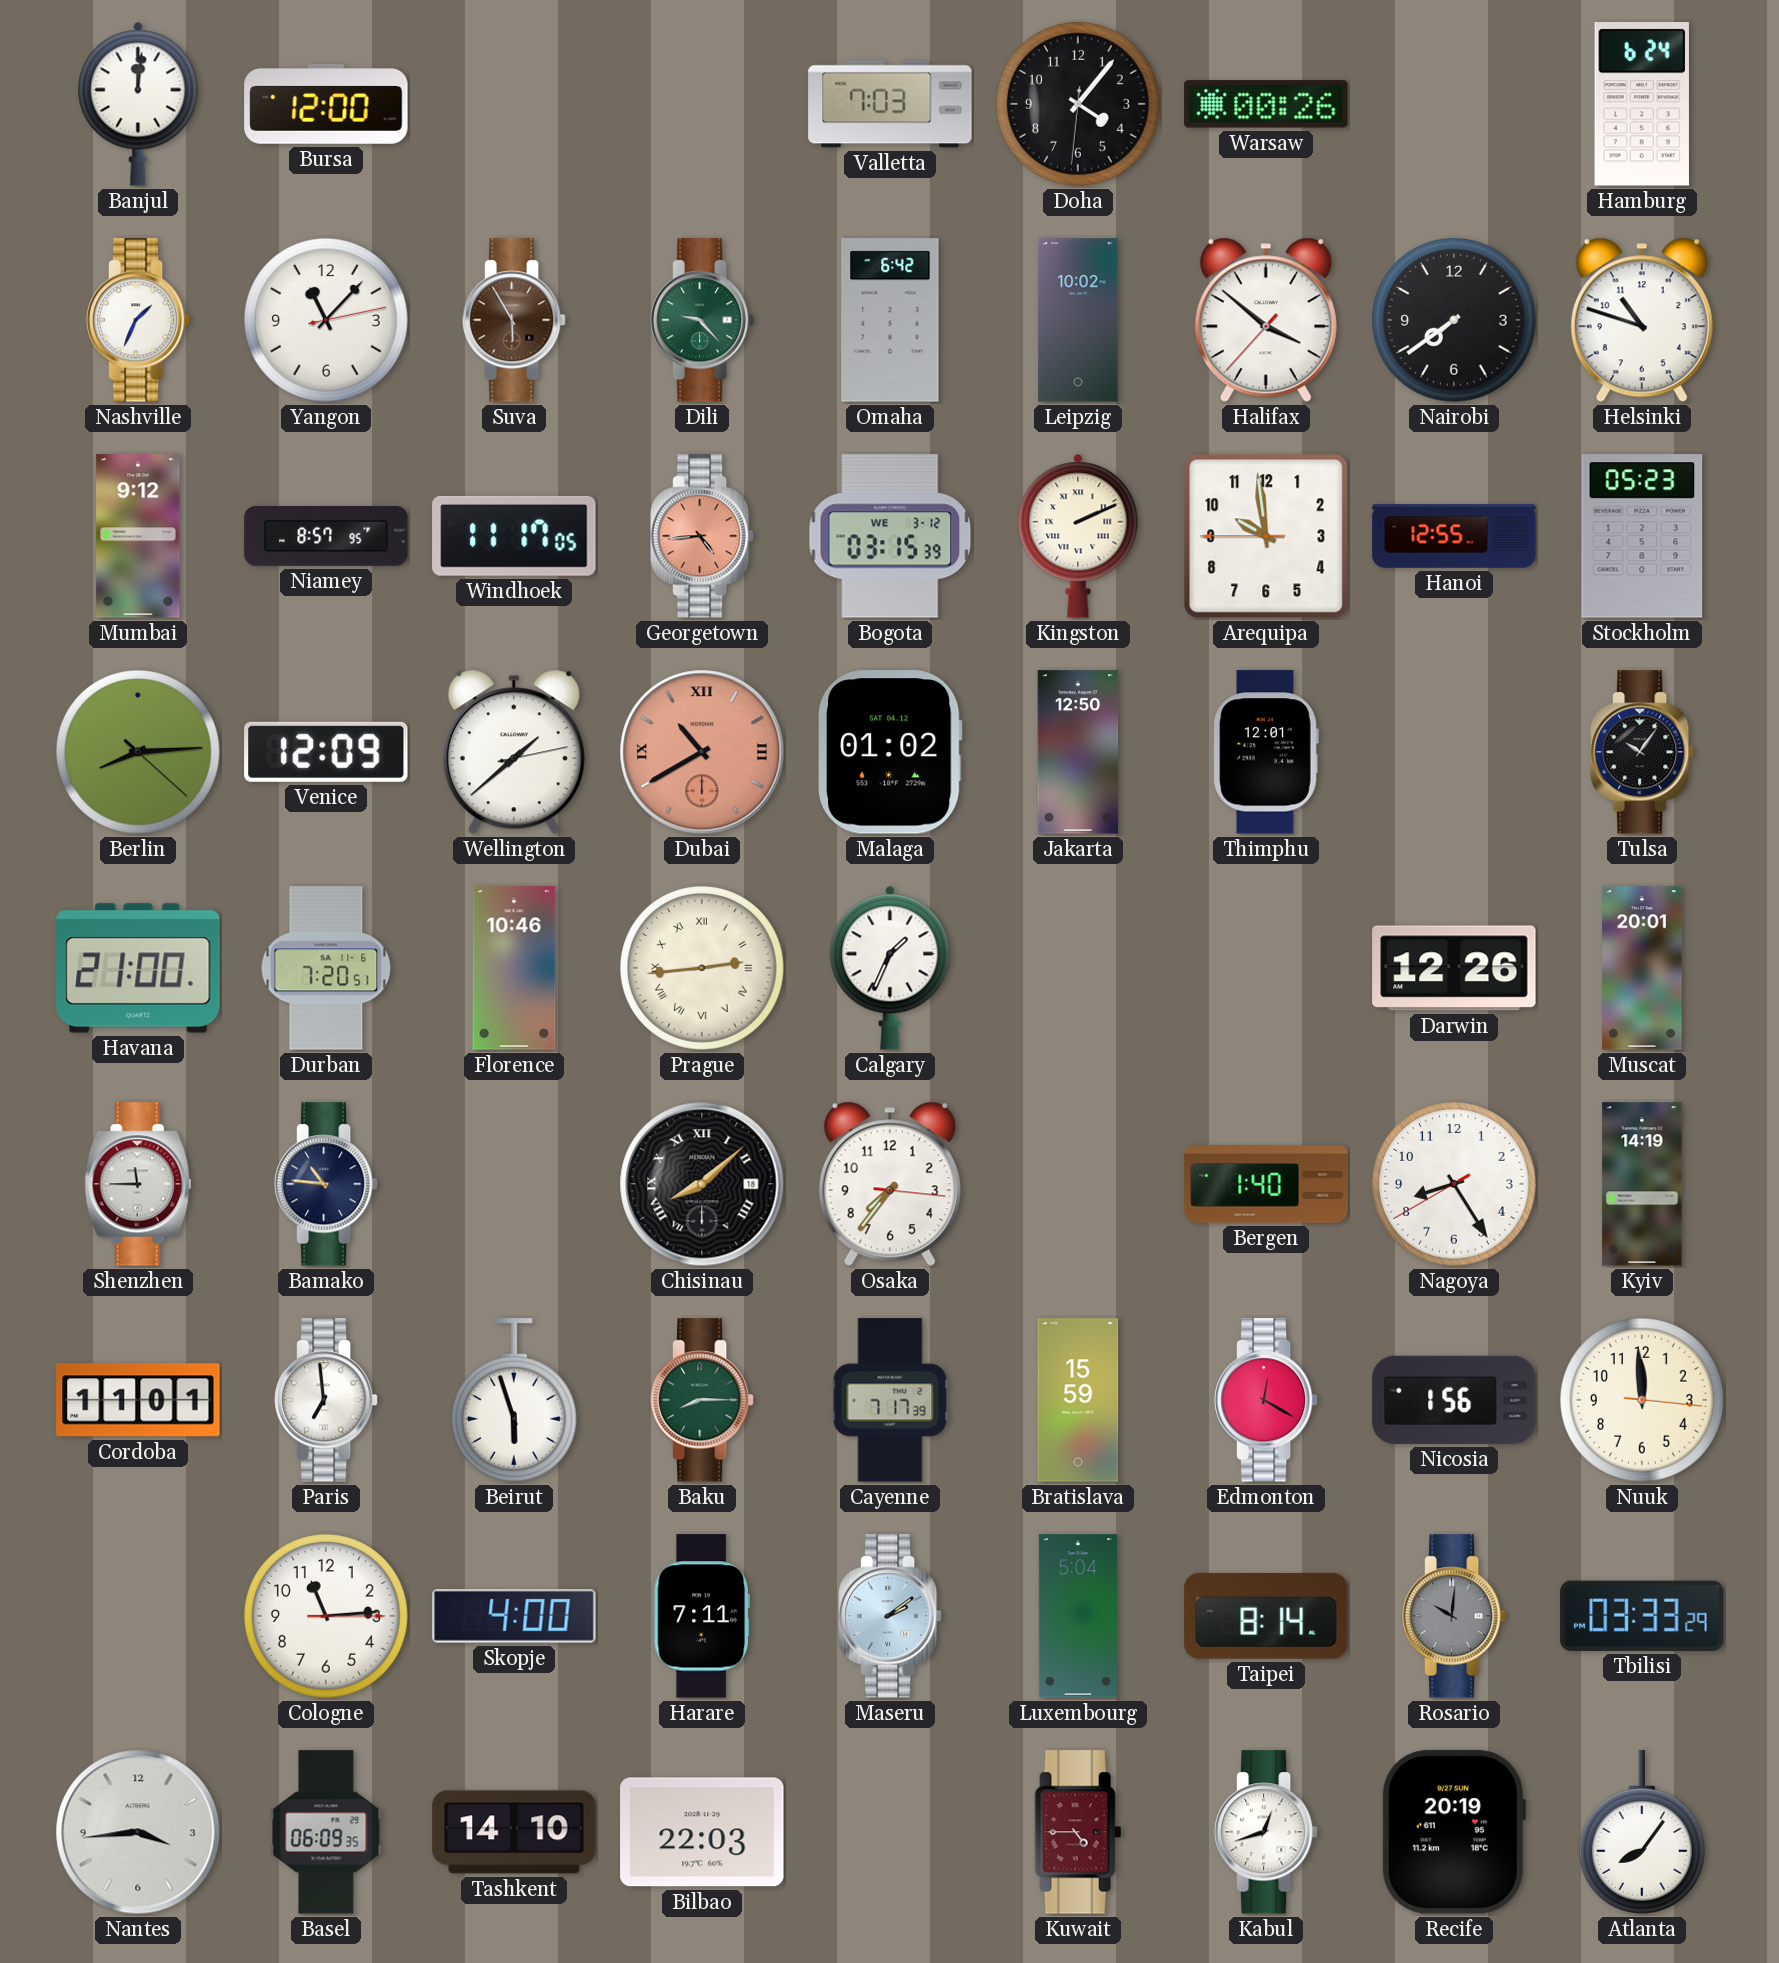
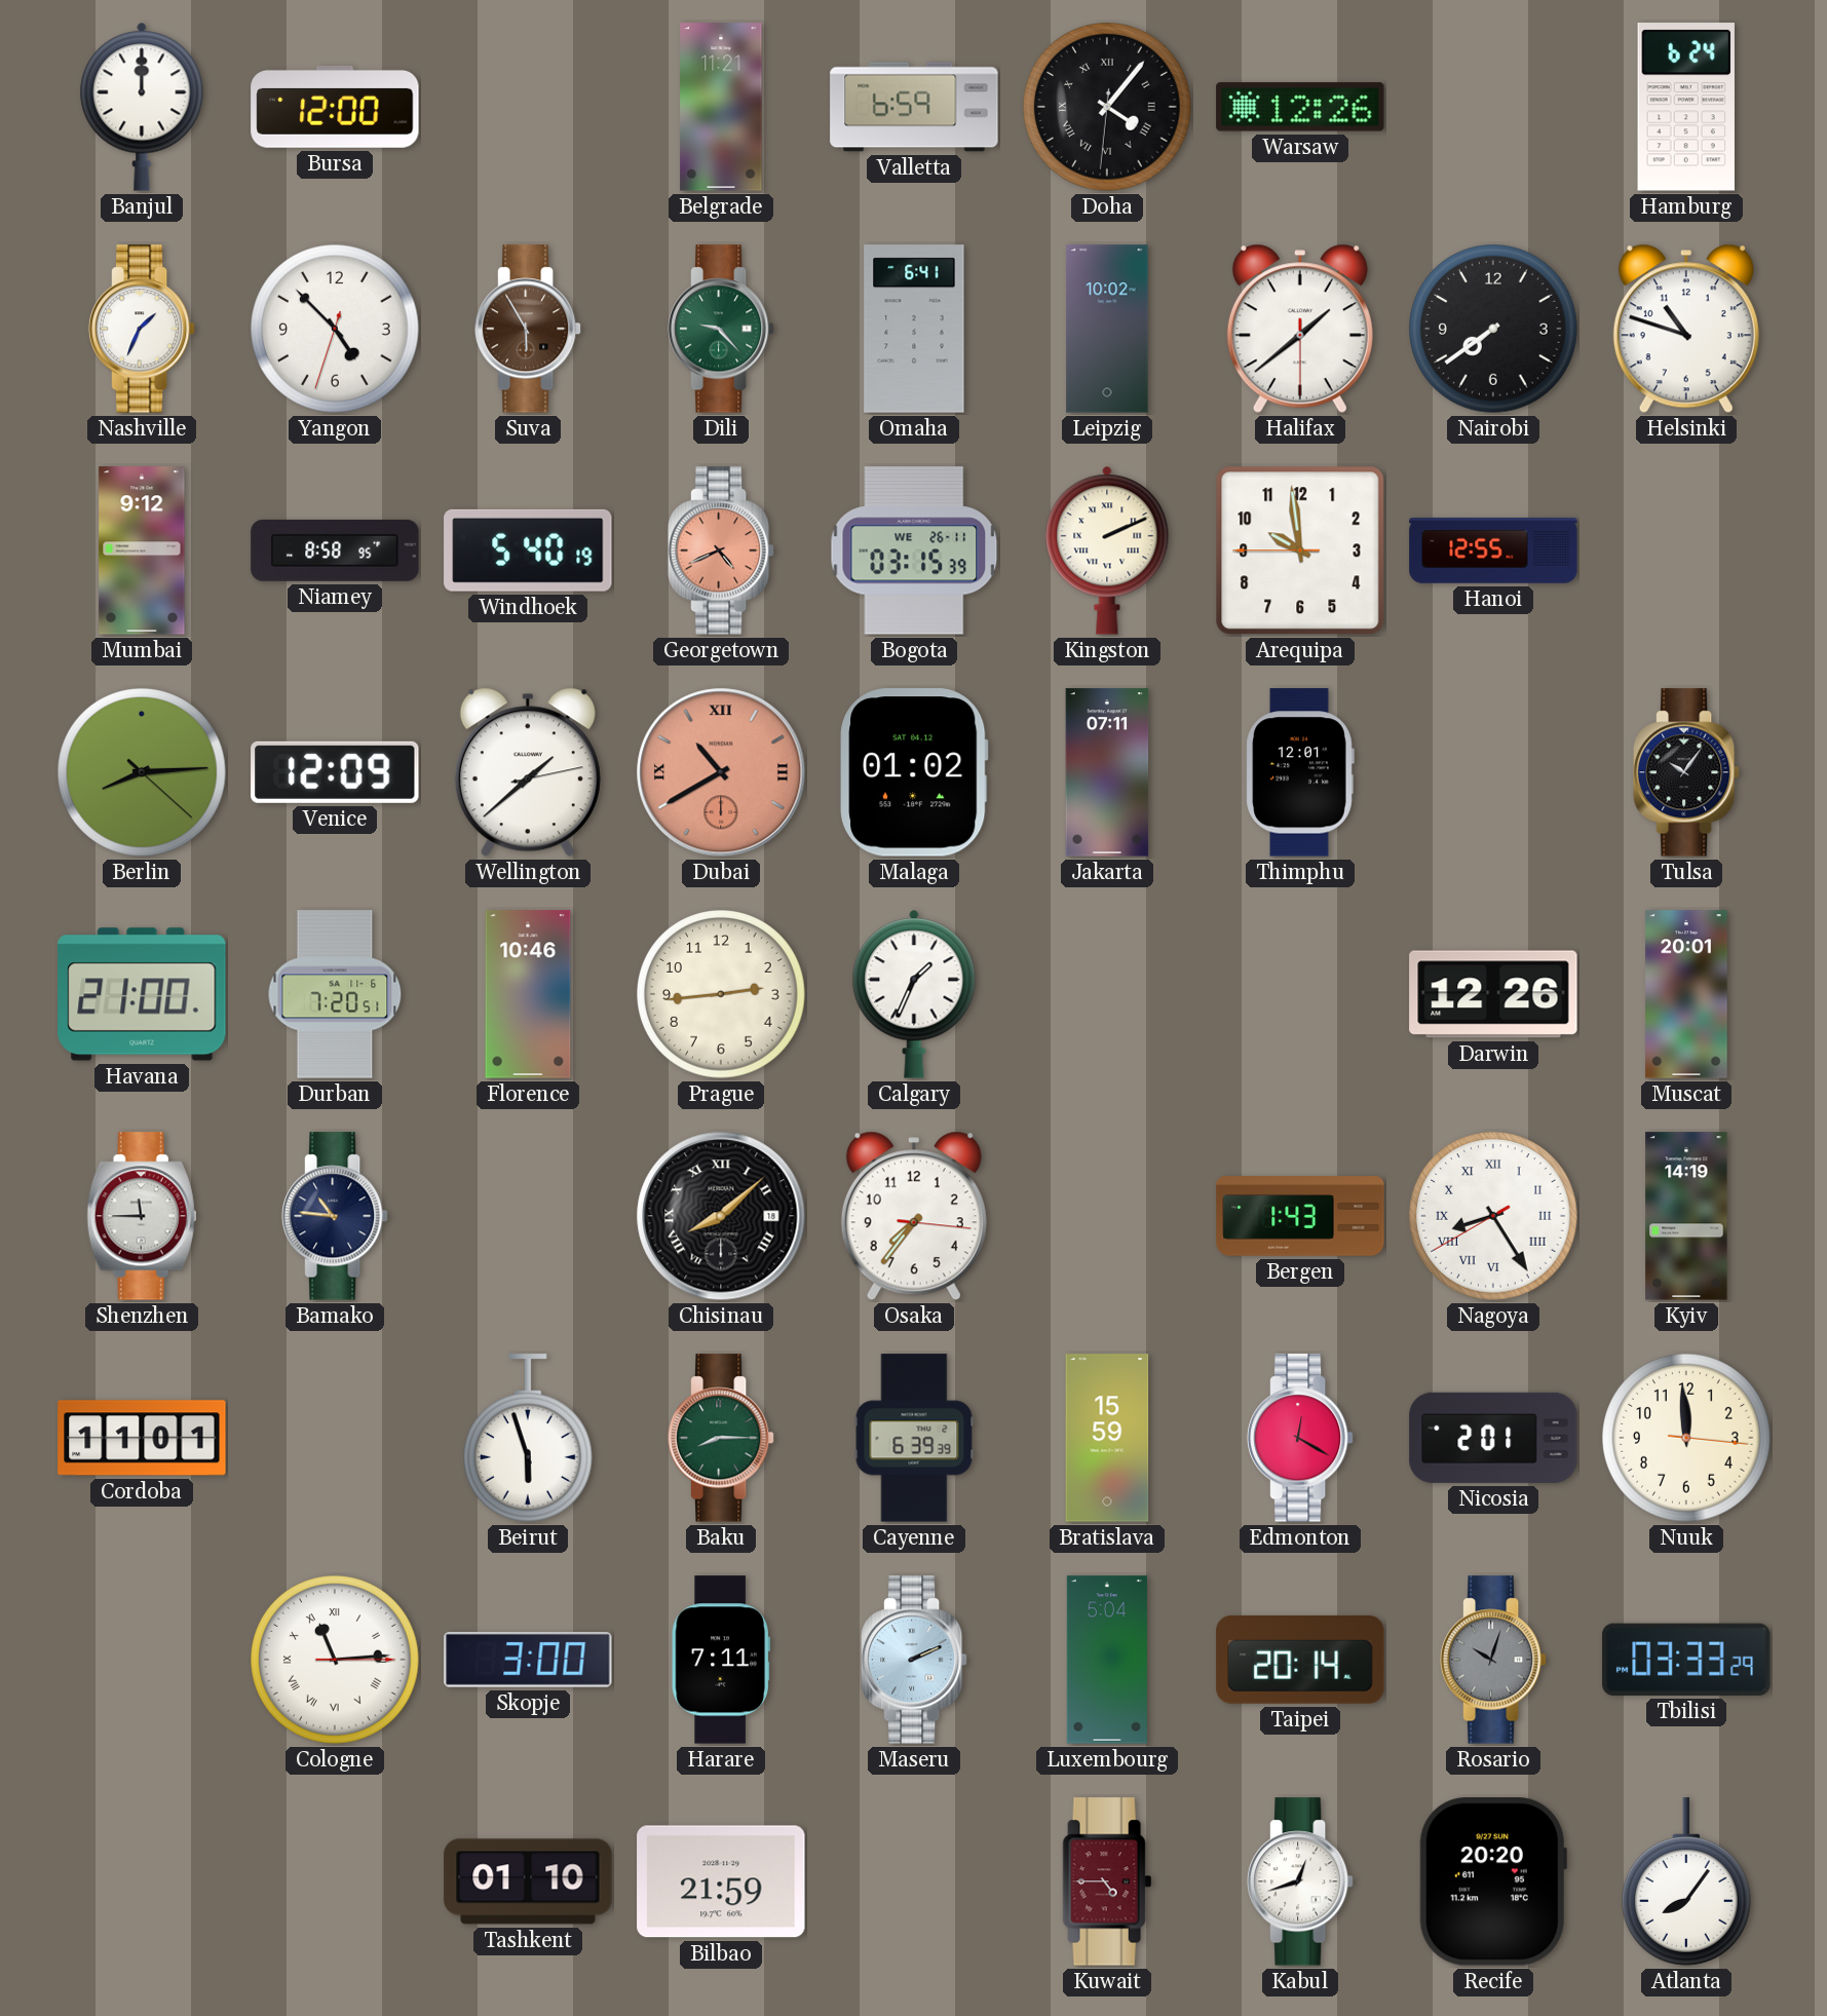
Banjul: 12:01 -> 12:00 (142, 107)
Belgrade: none -> 11:21 (721, 107)
Valletta: 7:03 -> 6:59 (914, 107)
Doha numerals: Arabic -> Roman (1108, 108)
Warsaw: 00:26 -> 12:26 (1300, 107)
Yangon: 11:07 -> 4:52 (336, 330)
Omaha: 6:42 -> 6:41 (914, 329)
Halifax: 3:51 -> 1:38 (1300, 329)
Niamey: 8:57 -> 8:58 (335, 550)
Windhoek: 11:17 -> 5:40 (528, 550)
Georgetown: 4:44 -> 4:41 (721, 550)
Bogota date: WE 3-12 -> WE 26-11 (914, 550)
Stockholm: 05:23 -> none (1642, 536)
Jakarta: 12:50 -> 07:11 (1107, 772)
Prague numerals: Roman -> Arabic (722, 995)
Bergen: 1:40 -> 1:43 (1300, 1216)
Nagoya numerals: Arabic -> Roman (1494, 1217)
Paris: 6:59 -> none (326, 1400)
Cayenne: 7:17 -> 6:39 (914, 1438)
Nicosia: 1:56 -> 2:01 (1493, 1438)
Cologne numerals: Arabic -> Roman (336, 1661)
Skopje: 4:00 -> 3:00 (528, 1661)
Maseru: 2:09 -> 2:11 (914, 1660)
Taipei: 8:14 -> 20:14 (1300, 1660)
Rosario: 10:01 -> 10:03 (1493, 1660)
Nantes: 3:44 -> none (138, 1832)
Basel: 06:09 -> none (326, 1832)
Tashkent: 14:10 -> 01:10 (528, 1881)
Bilbao: 22:03 -> 21:59 (721, 1881)
Recife: 20:19 -> 20:20 (1493, 1881)
